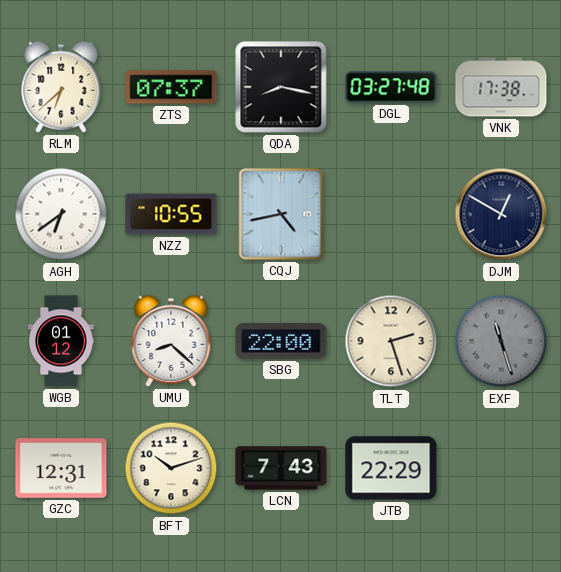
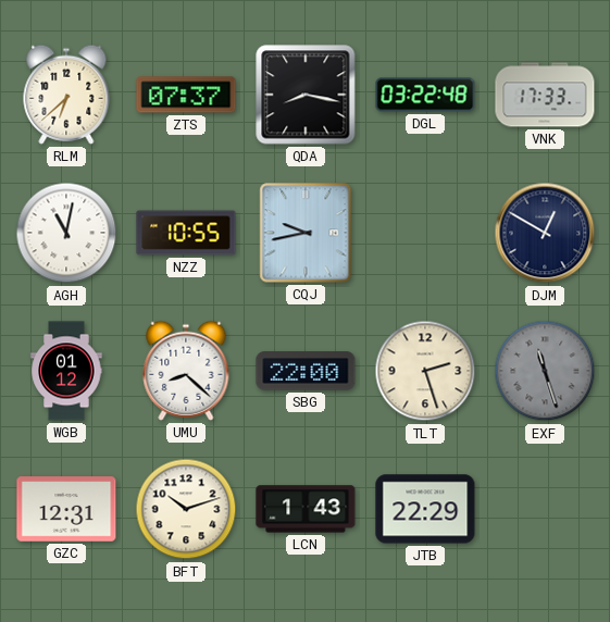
DGL: 03:27 -> 03:22 (425, 95)
VNK: 17:38 -> 17:33 (545, 95)
AGH: 6:39 -> 11:02 (66, 233)
CQJ: 4:43 -> 9:43 (306, 233)
LCN: 7:43 -> 1:43 (306, 509)
